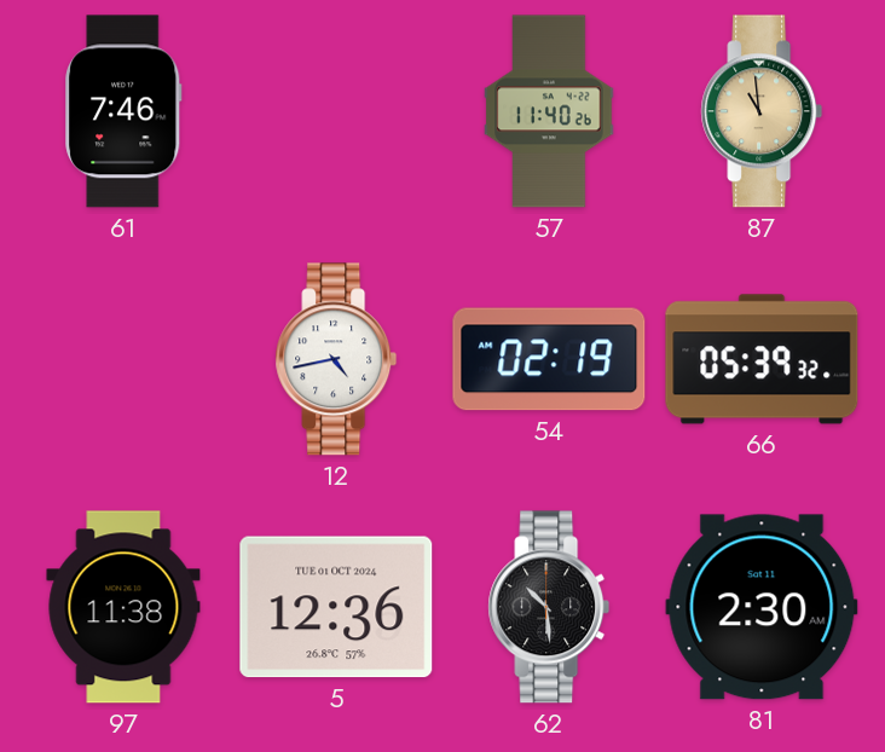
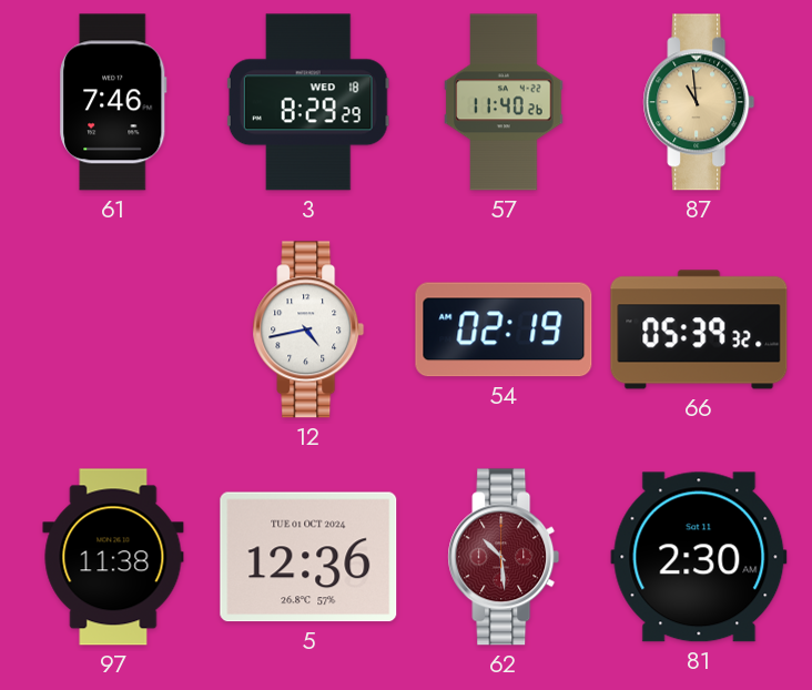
3: none -> 8:29 (308, 102)
62 dial: black -> burgundy (504, 557)
